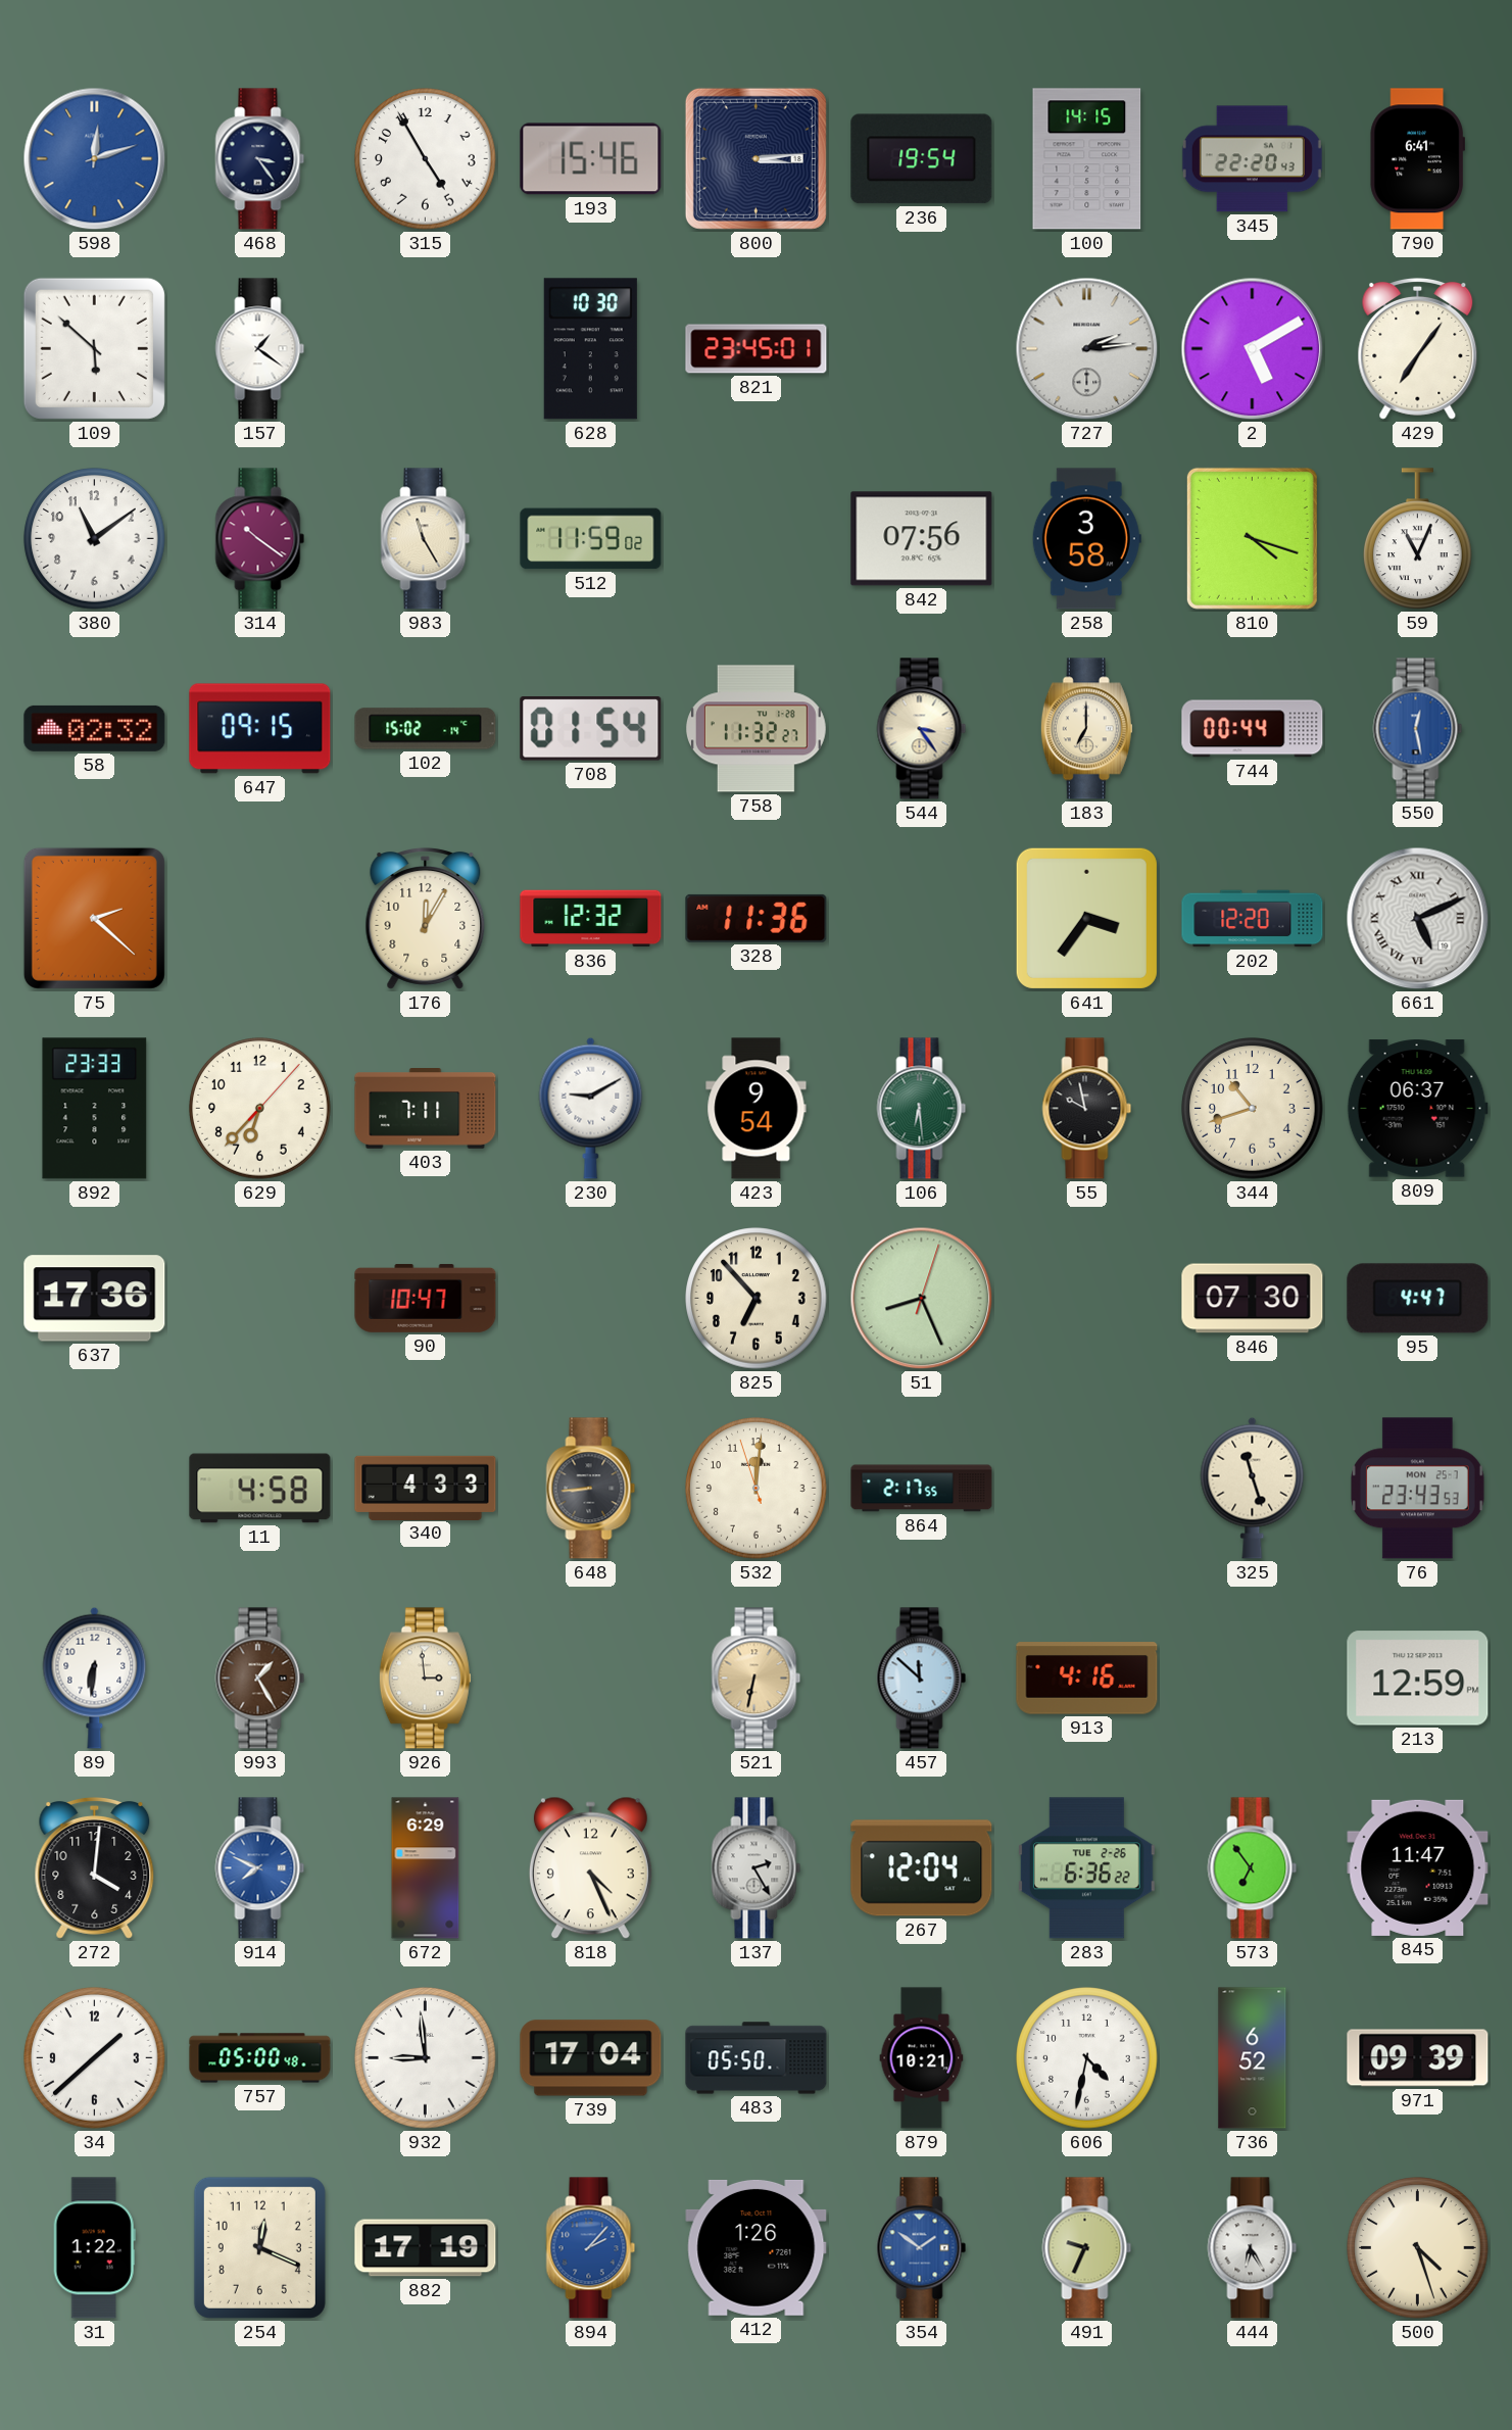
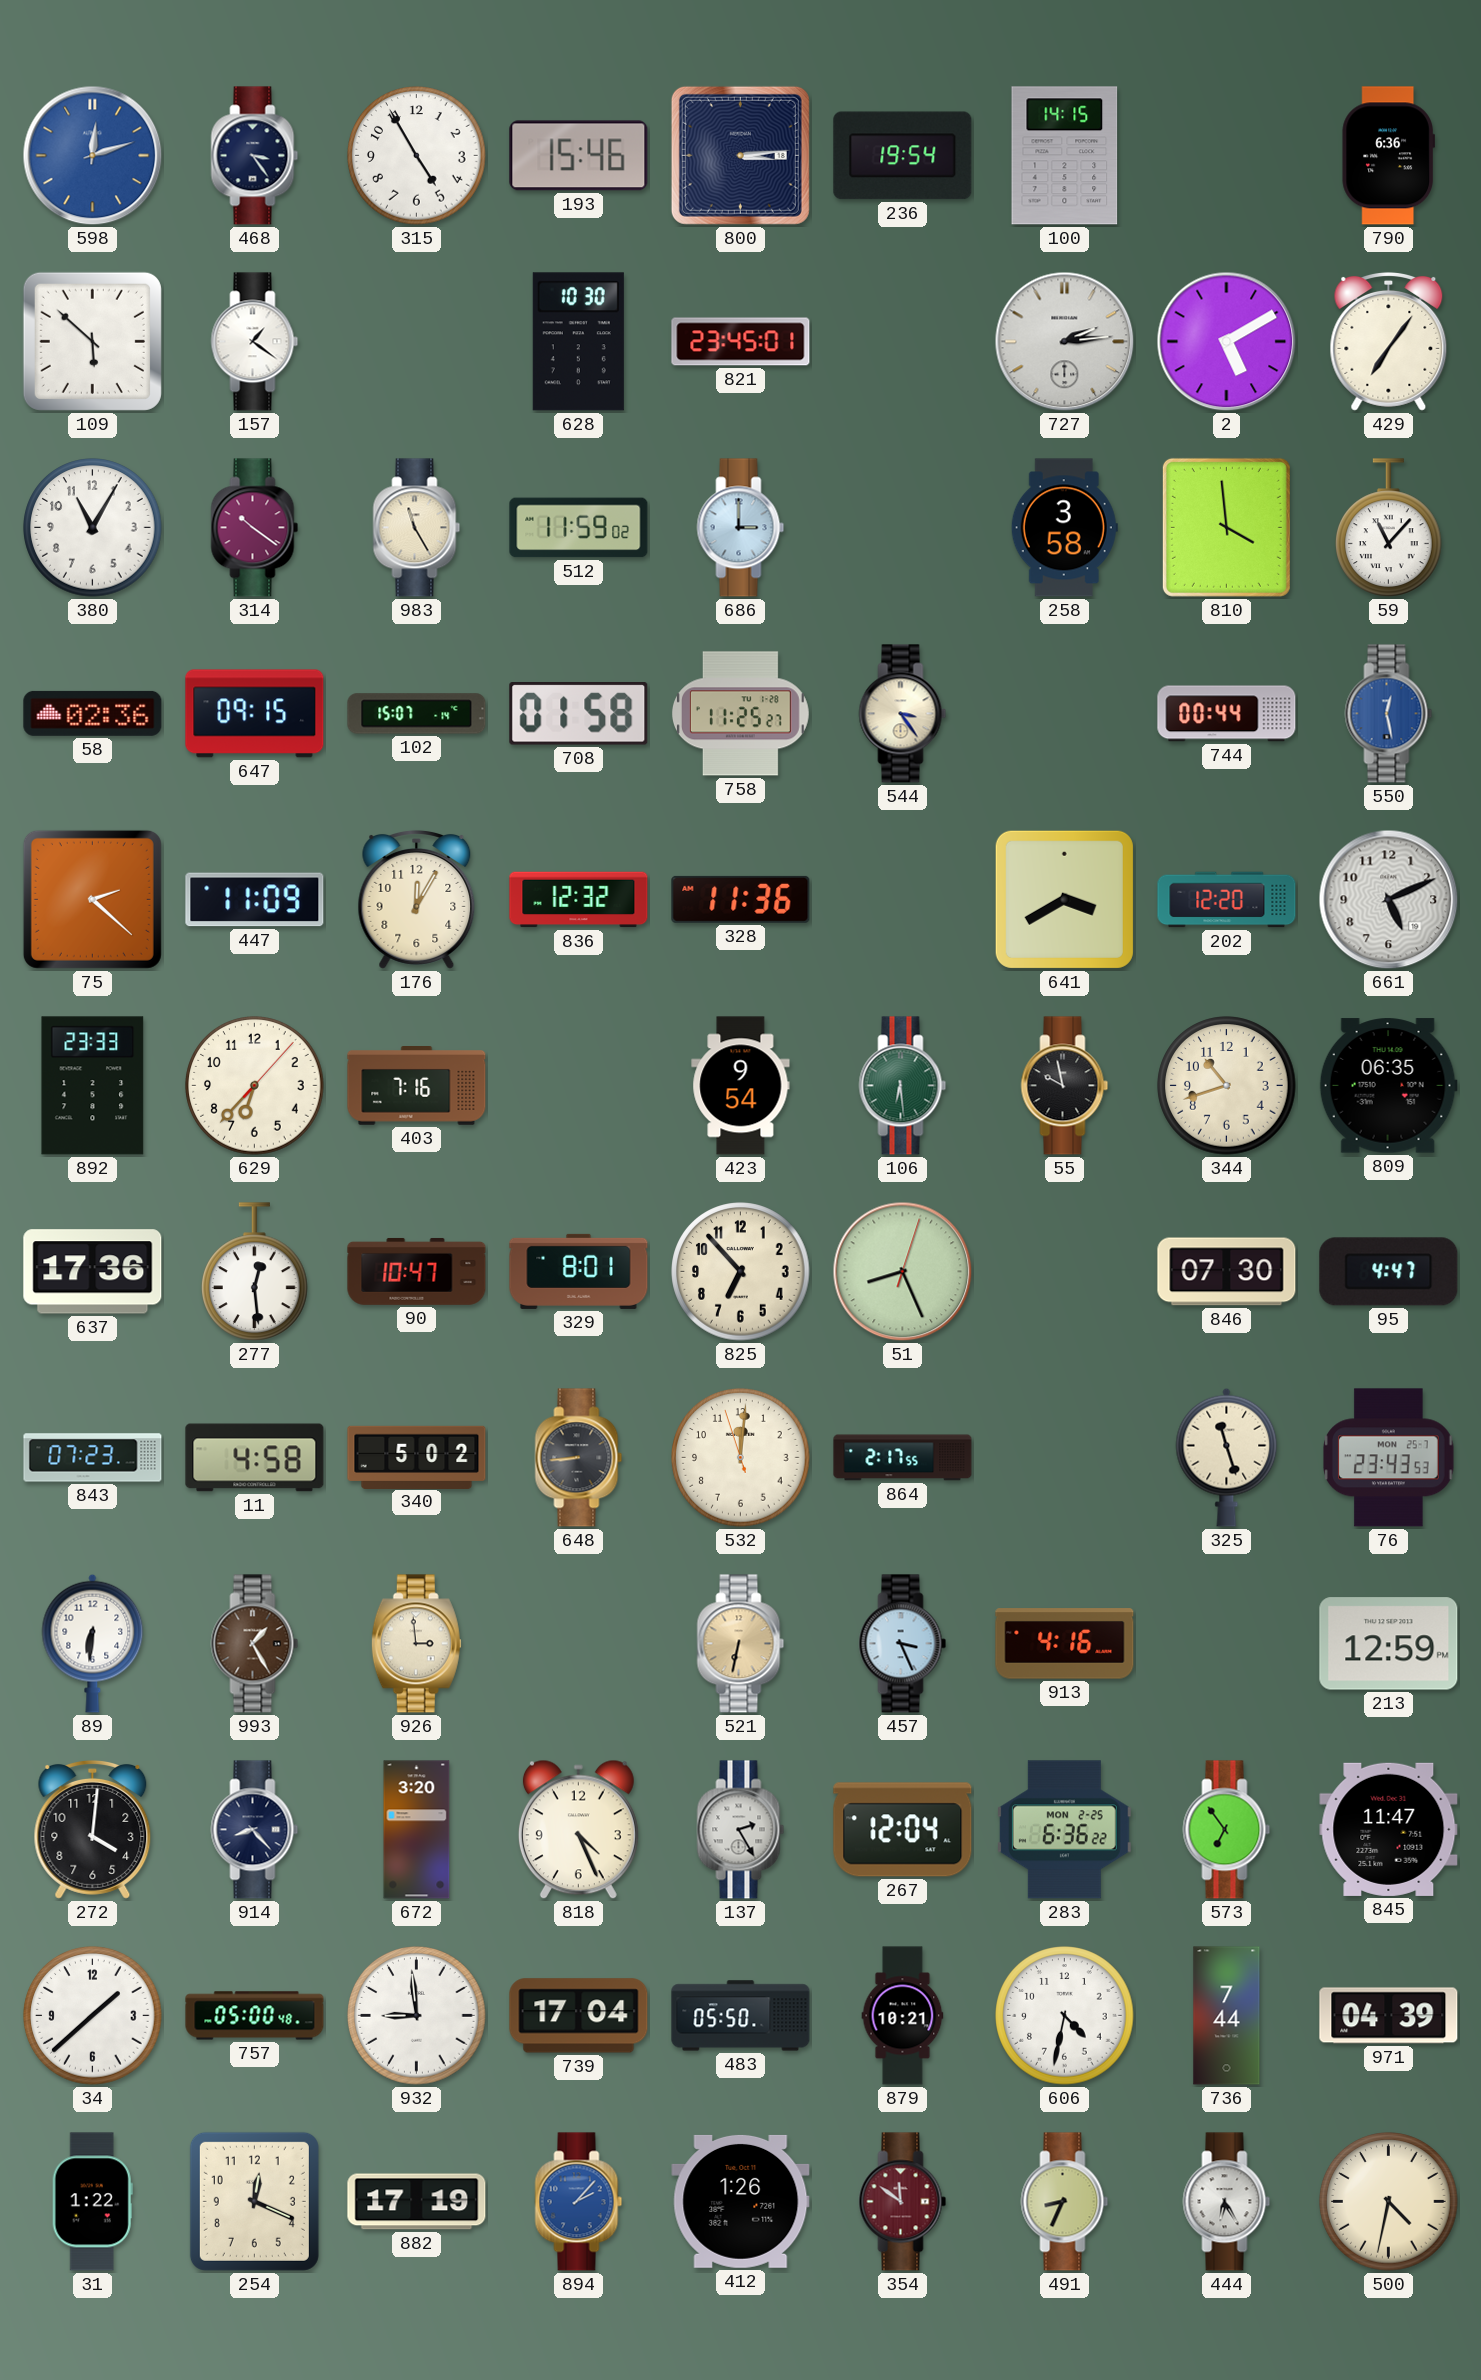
345: 22:20 -> none (1252, 159)
790: 6:41 -> 6:36 (1388, 156)
380: 11:09 -> 11:05 (93, 528)
686: none -> 3:00 (741, 528)
842: 07:56 -> none (922, 539)
810: 4:18 -> 3:59 (1226, 527)
59: 11:04 -> 11:07 (1389, 528)
58: 02:32 -> 02:36 (93, 713)
102: 15:02 -> 15:07 (417, 714)
708: 01:54 -> 01:58 (579, 714)
758: 11:32 -> 11:25 (740, 714)
183: 7:00 -> none (1086, 729)
447: none -> 11:09 (255, 900)
641: 3:36 -> 3:40 (1064, 899)
661 numerals: Roman -> Arabic (1389, 900)
403: 7:11 -> 7:16 (417, 1086)
230: 9:10 -> none (591, 1108)
809: 06:37 -> 06:35 (1388, 1086)
277: none -> 12:29 (255, 1272)
329: none -> 8:01 (579, 1271)
843: none -> 07:23 (93, 1458)
340: 4:33 -> 5:02 (417, 1457)
457: 11:52 -> 3:26 (903, 1644)
914: 7:49 -> 8:23 (255, 1830)
914 dial: blue -> navy (255, 1830)
672: 6:29 -> 3:20 (417, 1830)
283 date: TUE 2-26 -> MON 2-25 (1064, 1830)
736: 6:52 -> 7:44 (1227, 2016)
971: 09:39 -> 04:39 (1389, 2016)
354: 1:51 -> 11:51 (903, 2202)
354 dial: blue -> burgundy (903, 2202)
491: 9:34 -> 8:34 (1065, 2202)
500: 4:27 -> 4:32 (1389, 2202)
